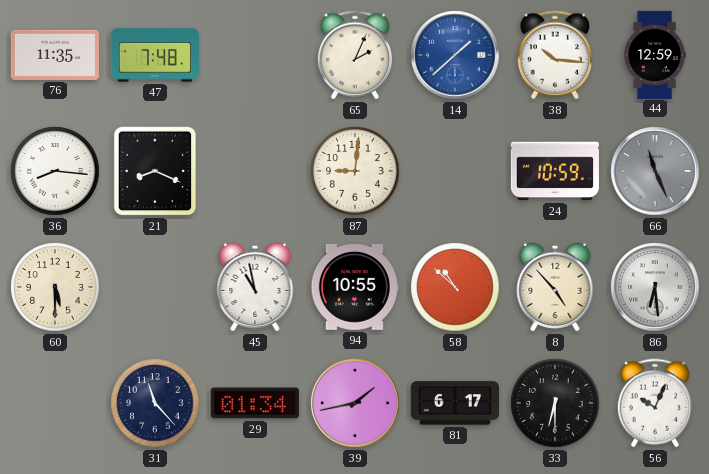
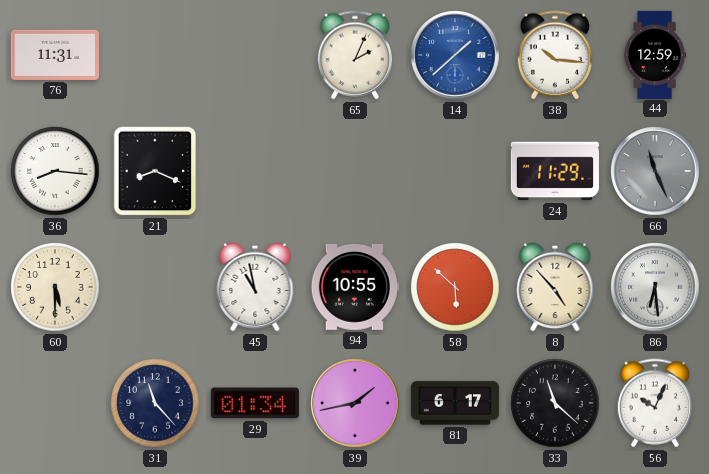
76: 11:35 -> 11:31 (55, 55)
47: 7:48 -> none (155, 55)
87: 9:01 -> none (355, 171)
24: 10:59 -> 11:29 (555, 171)
58: 10:52 -> 5:52 (455, 287)
33: 6:30 -> 11:22 (555, 403)
